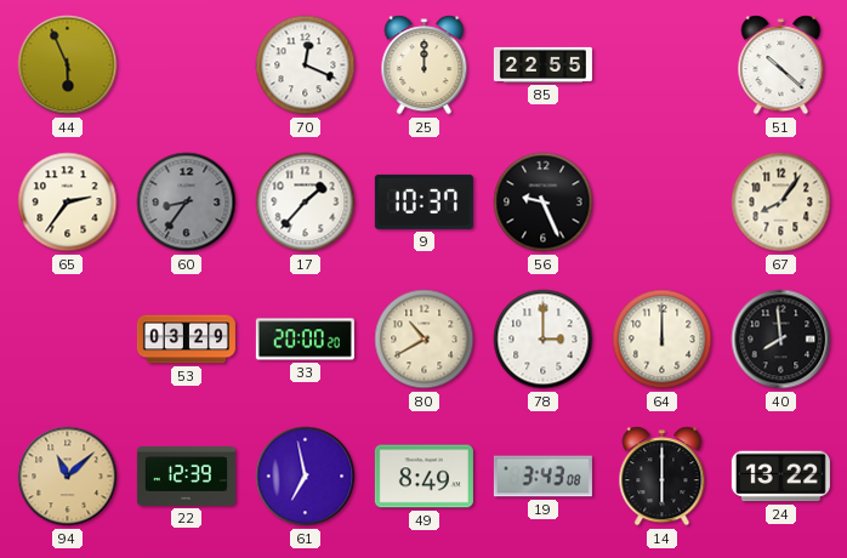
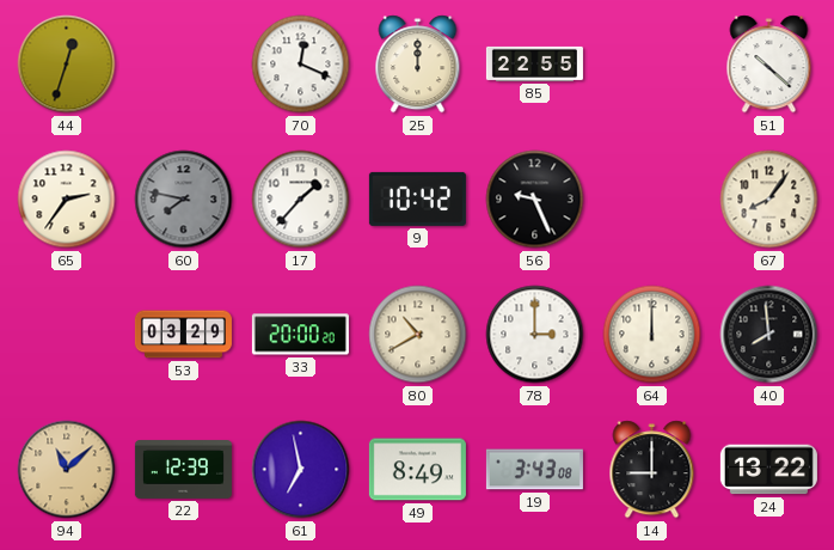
44: 5:56 -> 12:33 (67, 65)
60: 8:36 -> 7:47 (184, 200)
9: 10:37 -> 10:42 (417, 198)
14: 6:00 -> 9:00 (652, 470)
